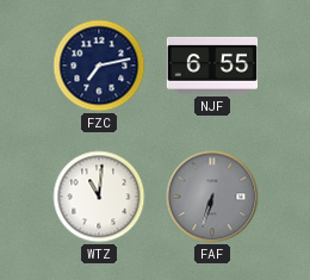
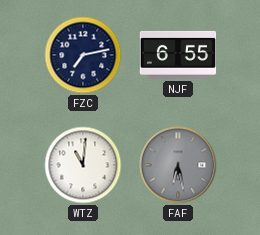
FAF: 6:33 -> 6:28 (178, 165)
